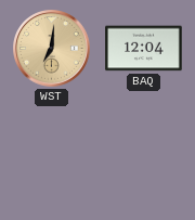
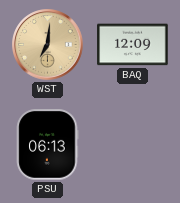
BAQ: 12:04 -> 12:09 (133, 45)
PSU: none -> 06:13 (48, 145)
